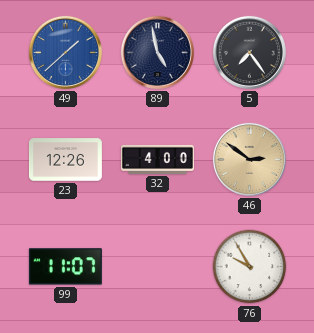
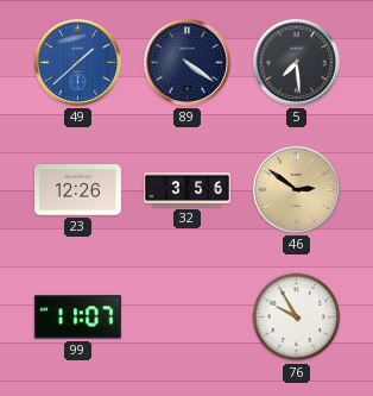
89: 4:58 -> 4:21 (186, 62)
5: 7:24 -> 7:29 (296, 62)
32: 4:00 -> 3:56 (186, 189)
